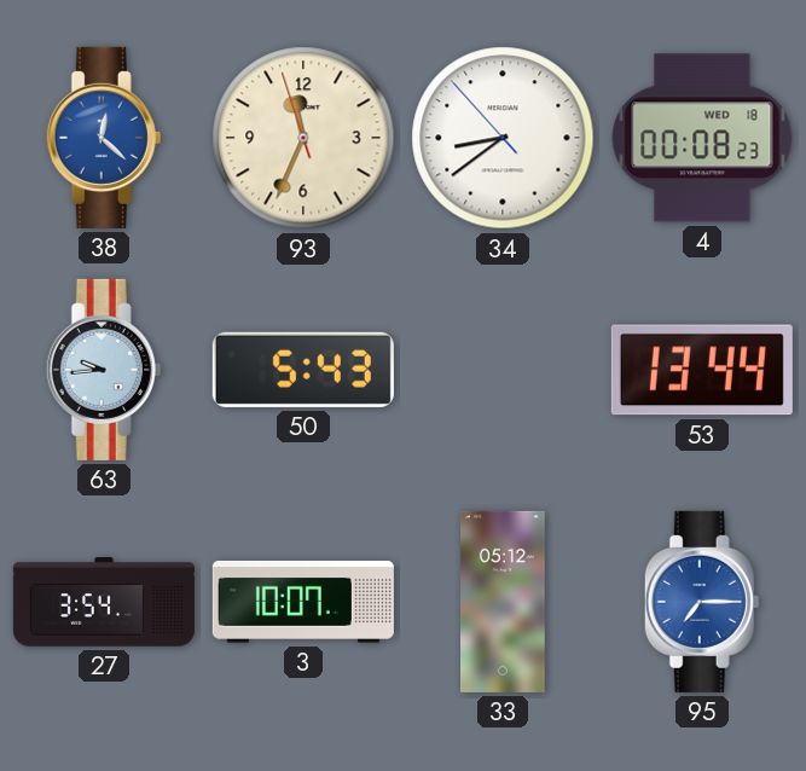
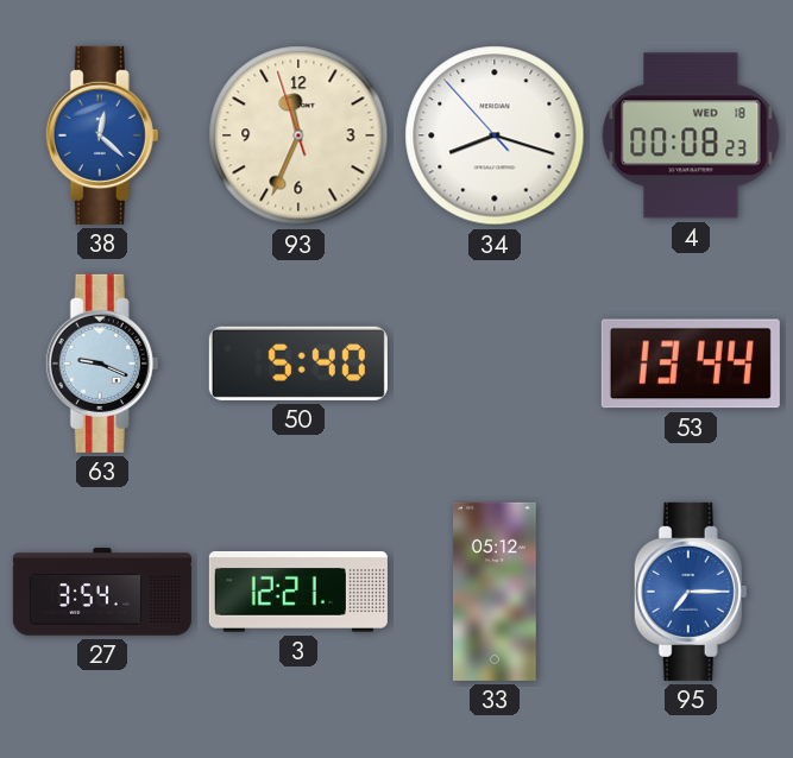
34: 8:38 -> 8:17 (495, 135)
63: 9:44 -> 9:19 (102, 364)
50: 5:43 -> 5:40 (298, 364)
3: 10:07 -> 12:21 (298, 592)
